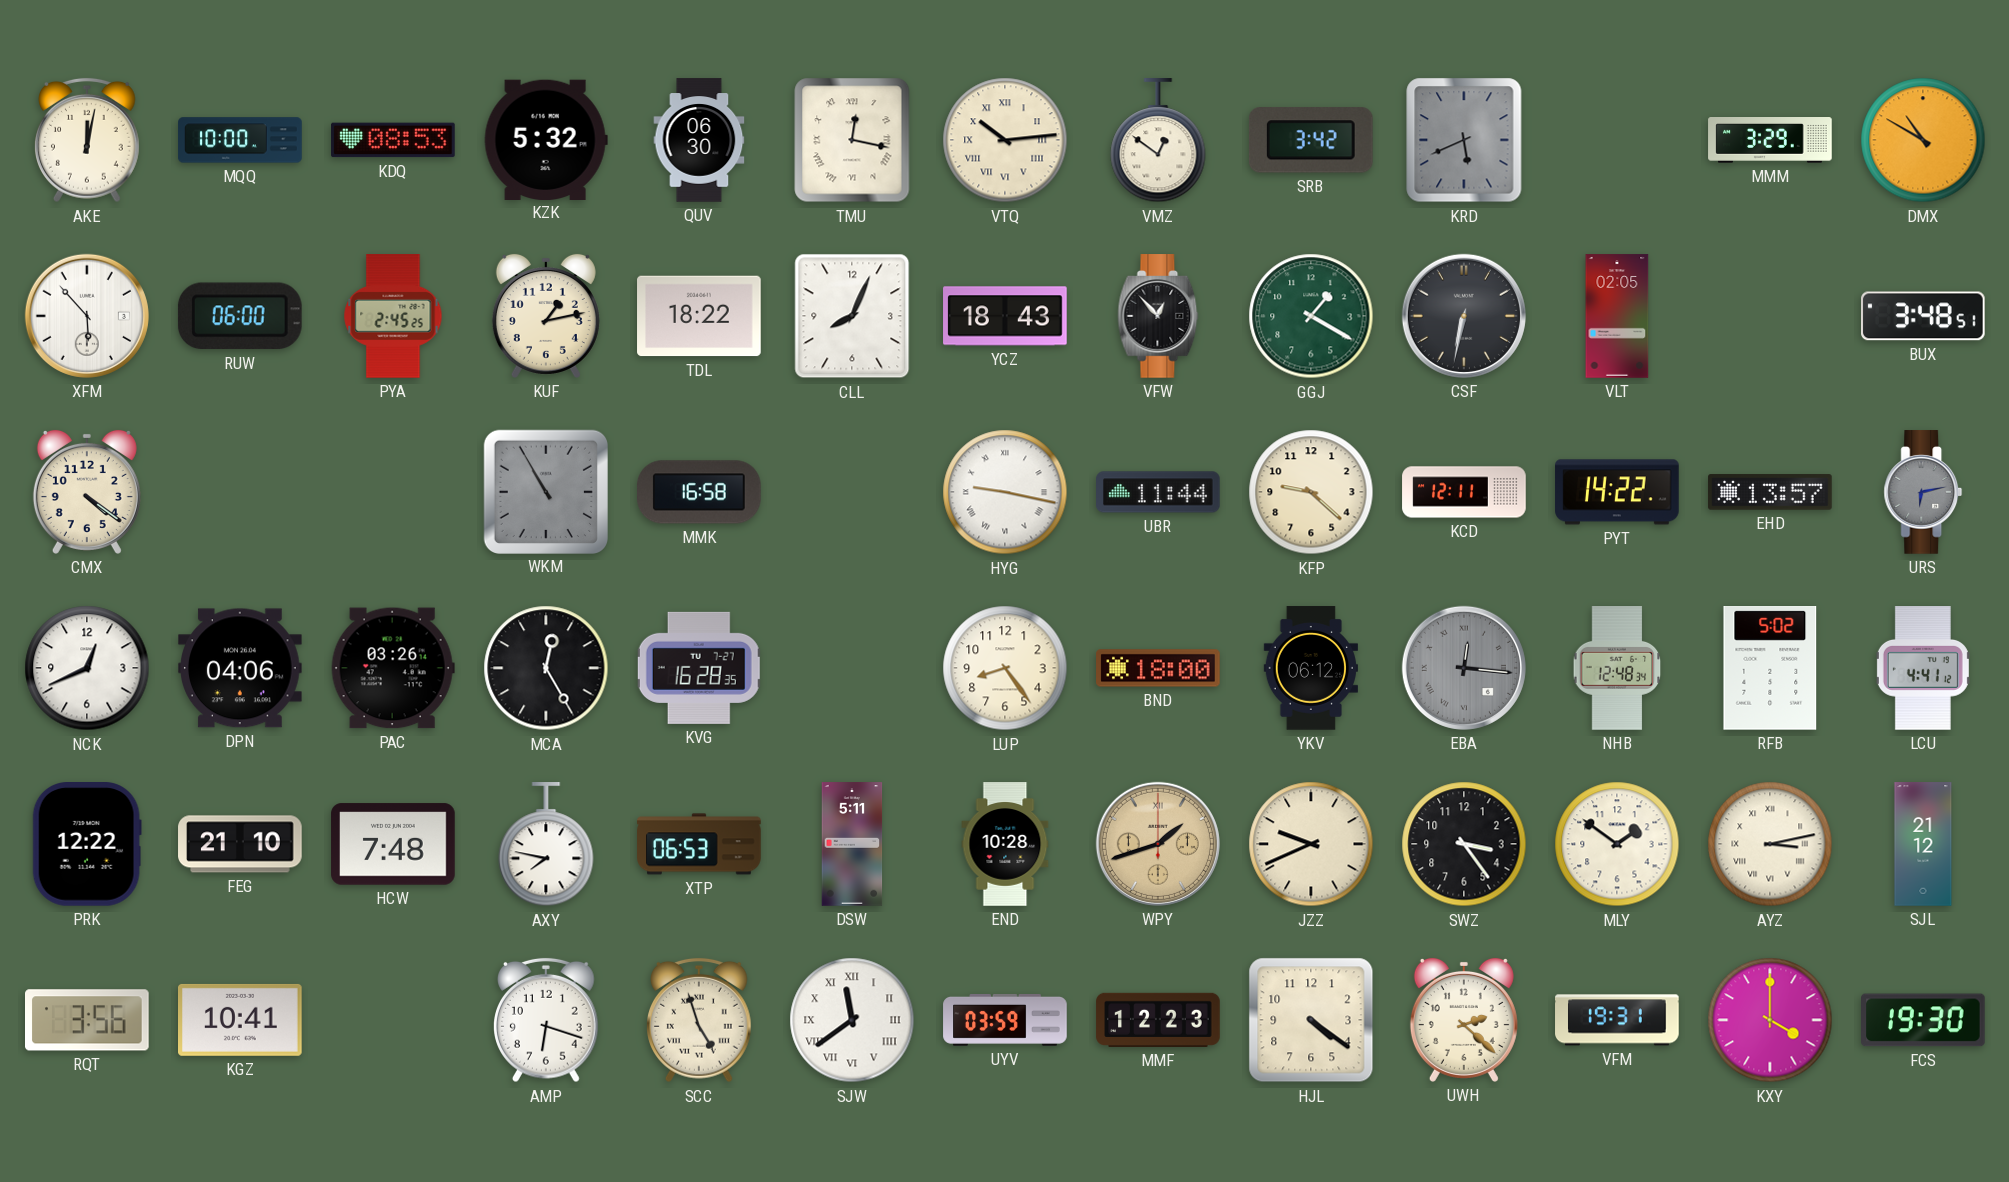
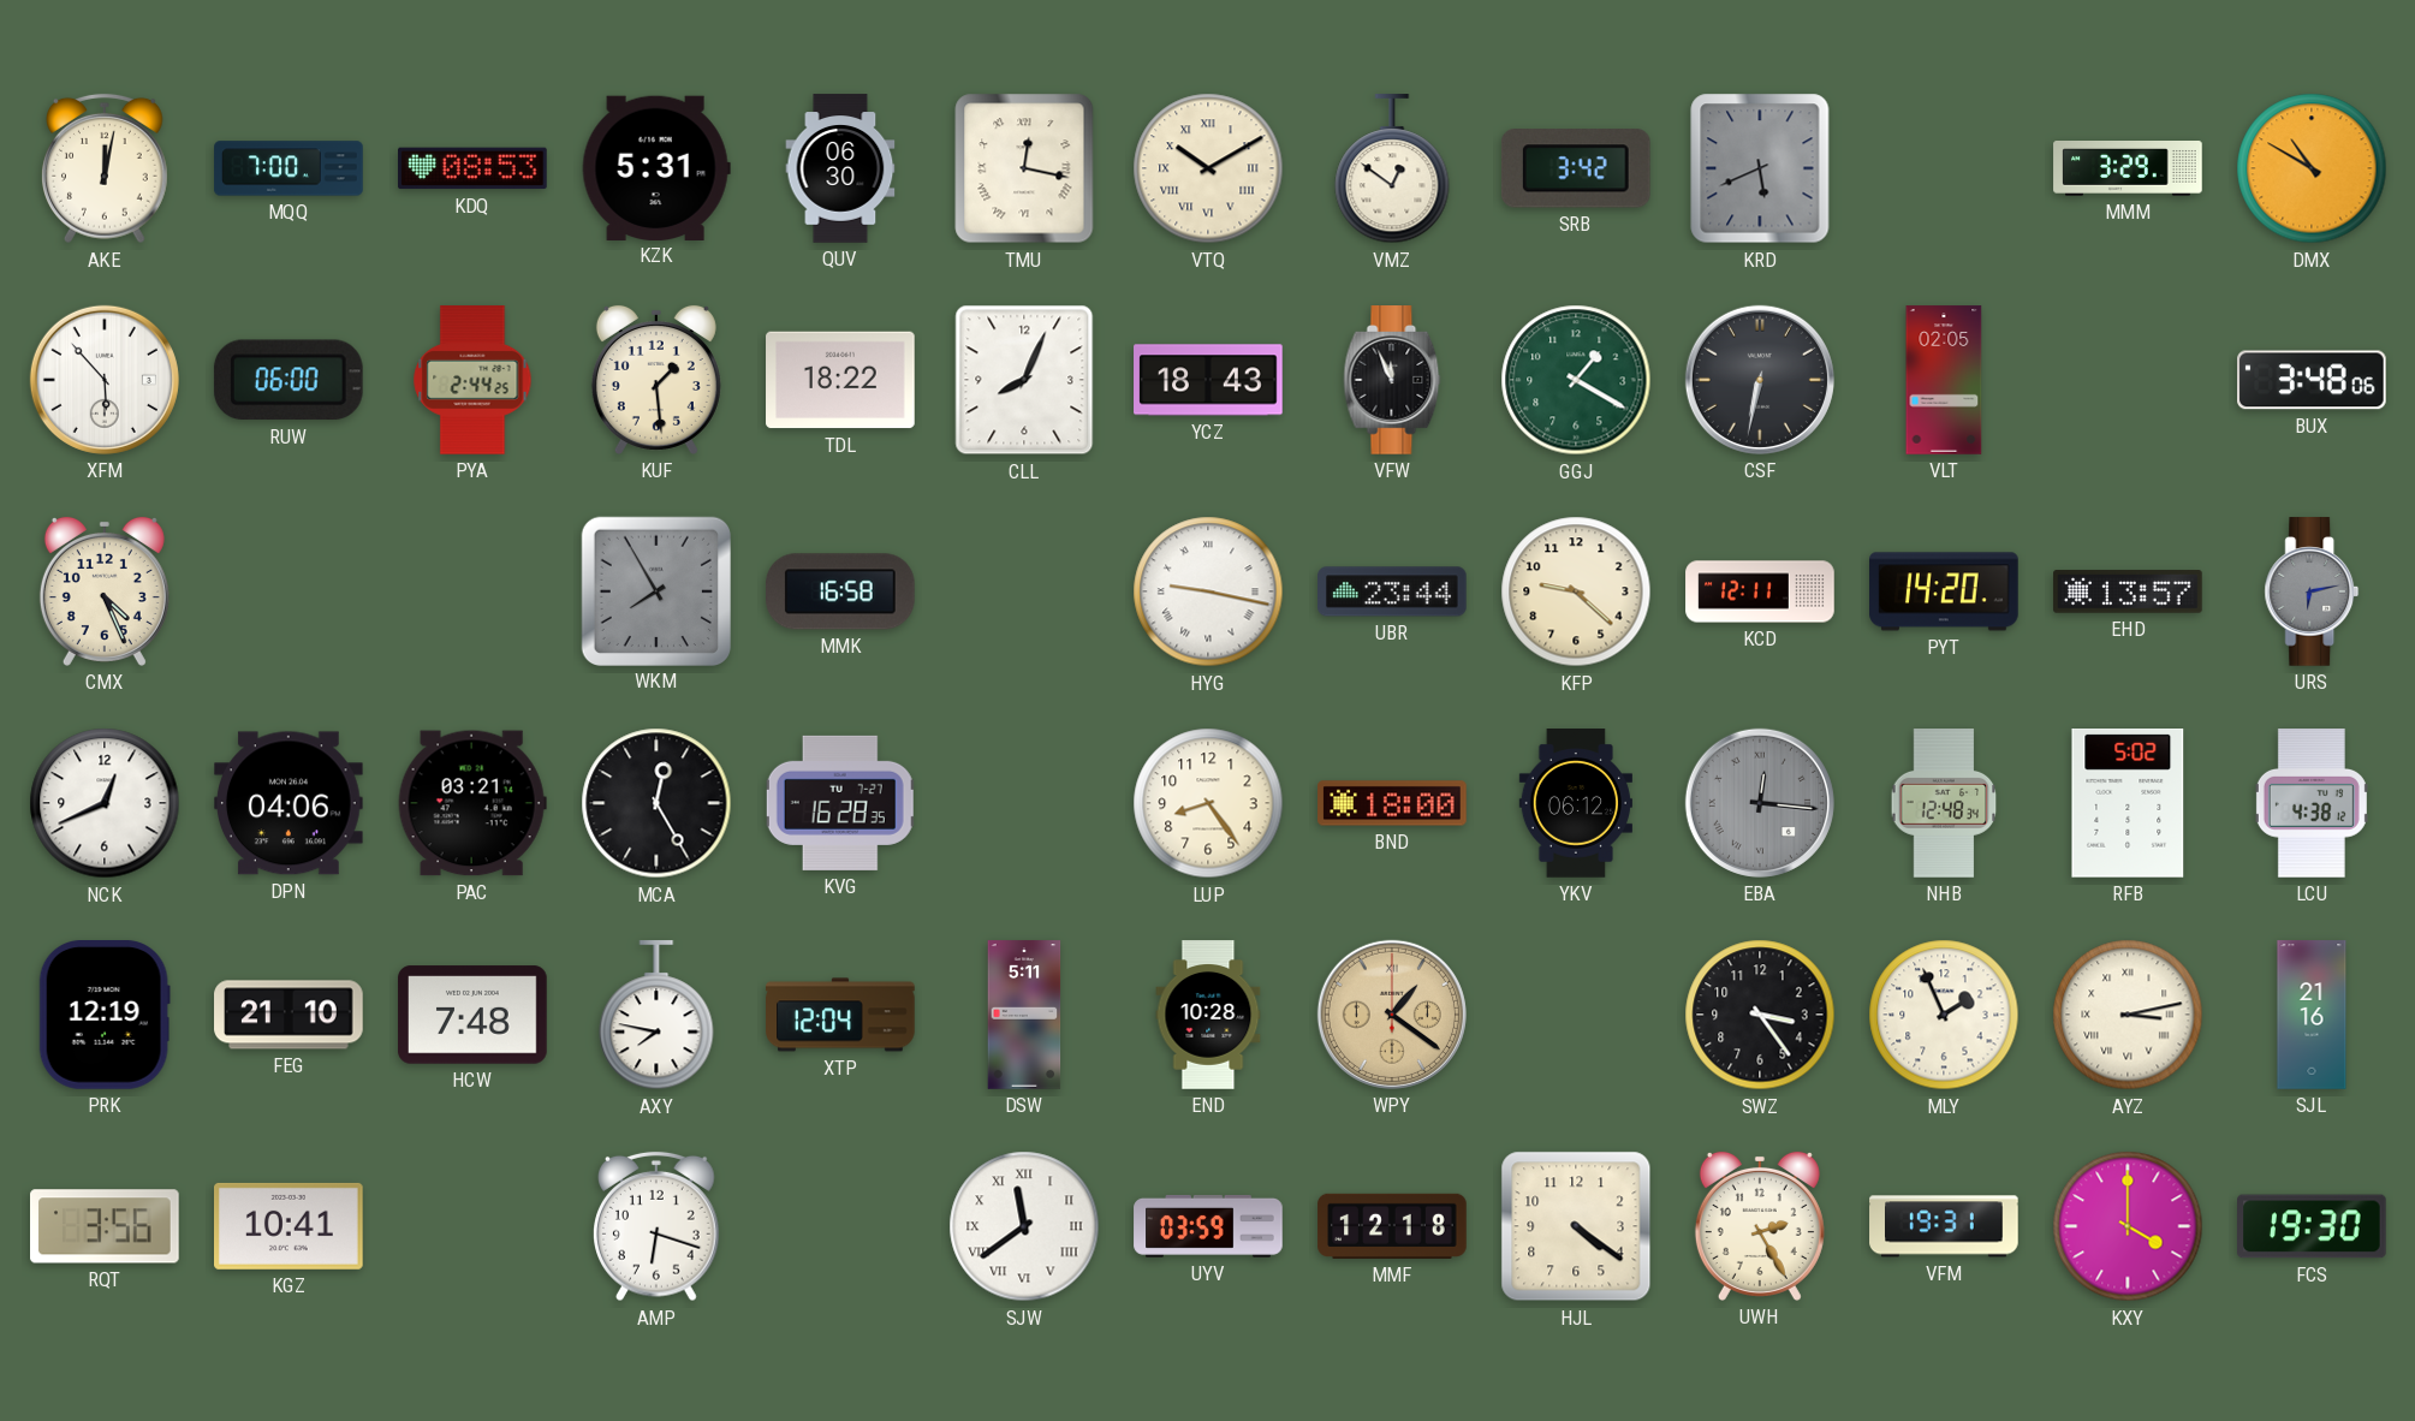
MQQ: 10:00 -> 7:00 (289, 168)
KZK: 5:32 -> 5:31 (656, 167)
VTQ: 10:14 -> 10:10 (1208, 168)
PYA: 2:45 -> 2:44 (472, 380)
KUF: 1:13 -> 1:29 (656, 380)
VFW: 12:53 -> 11:56 (1392, 380)
BUX: 3:48:51 -> 3:48:06 (2313, 380)
CMX: 4:21 -> 4:26 (105, 591)
WKM: 10:55 -> 7:55 (655, 590)
UBR: 11:44 -> 23:44 (1392, 591)
PYT: 14:22 -> 14:20 (1944, 591)
PAC: 03:26 -> 03:21 (472, 803)
LCU: 4:41 -> 4:38 (2312, 803)
PRK: 12:22 -> 12:19 (105, 1016)
XTP: 06:53 -> 12:04 (840, 1015)
WPY: 1:42 -> 1:21 (1392, 1015)
JZZ: 9:41 -> none (1311, 844)
MLY: 1:51 -> 1:56 (1944, 1015)
SJL: 21:12 -> 21:16 (2312, 1015)
SCC: 4:57 -> none (700, 1020)
MMF: 12:23 -> 12:18 (1392, 1226)
UWH: 2:22 -> 2:25 (1760, 1226)
